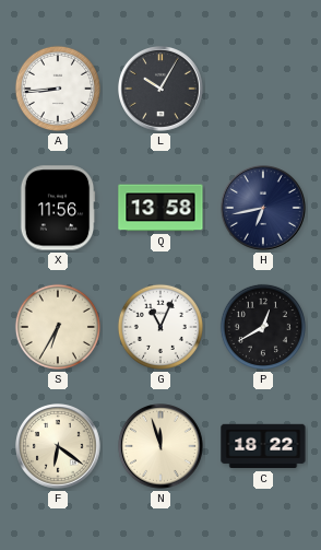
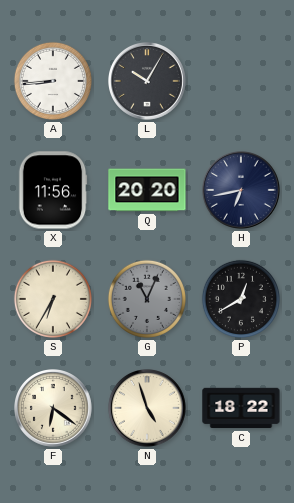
Q: 13:58 -> 20:20 (147, 190)
G dial: white -> grey (147, 299)
N: 11:57 -> 4:57 (148, 409)
